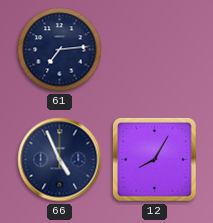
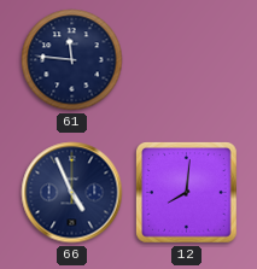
61: 7:14 -> 11:46 (72, 60)
12: 8:05 -> 8:01 (187, 193)
